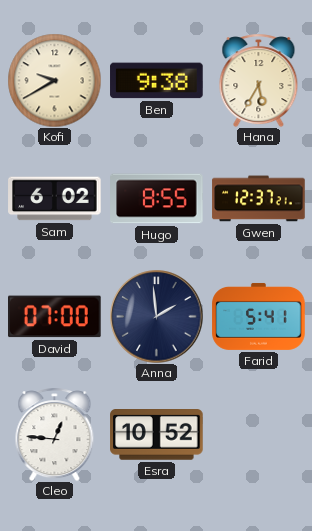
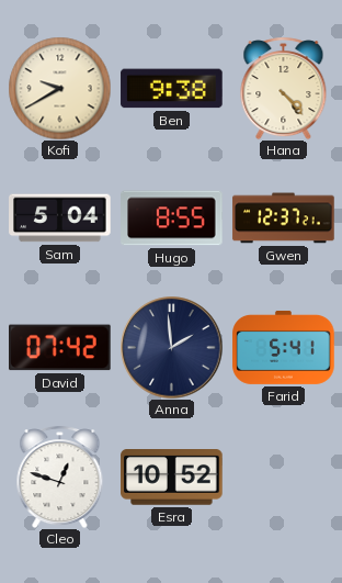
Hana: 5:35 -> 4:23 (284, 88)
Sam: 6:02 -> 5:04 (60, 218)
David: 07:00 -> 07:42 (60, 348)
Cleo: 12:46 -> 12:48 (60, 477)
